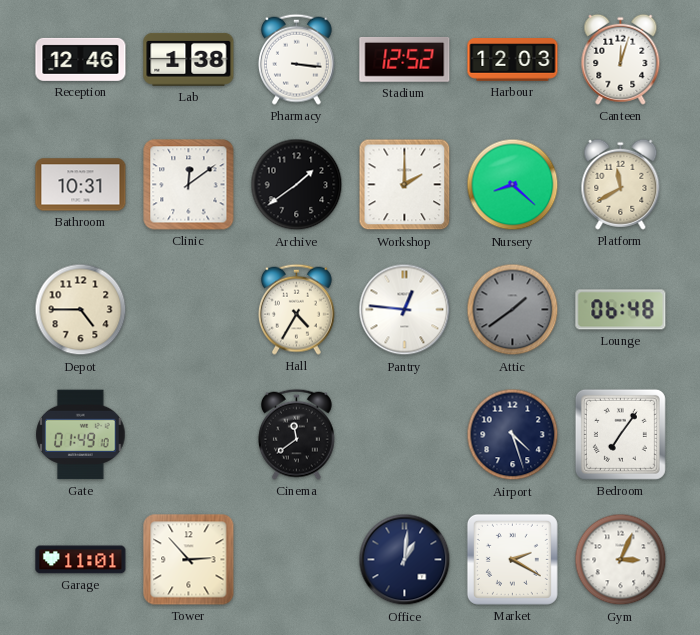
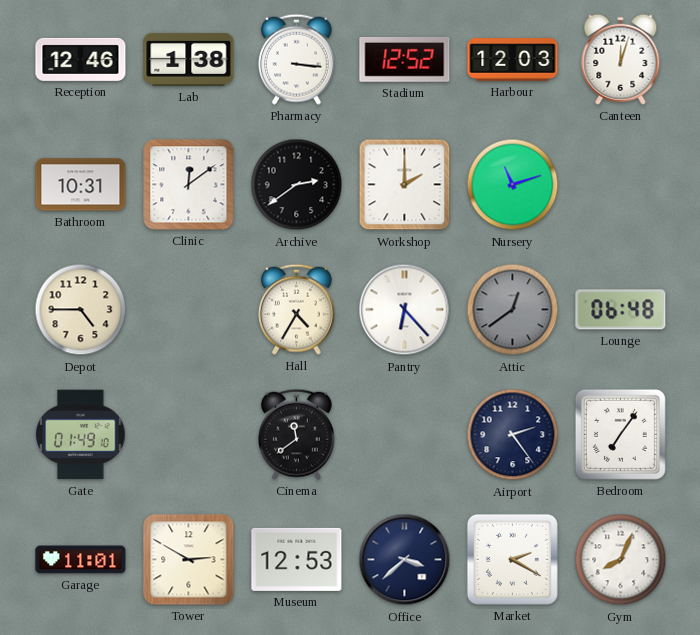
Archive: 1:39 -> 2:39 (297, 185)
Nursery: 8:22 -> 11:12 (513, 185)
Platform: 11:40 -> none (621, 184)
Pantry: 12:46 -> 6:23 (405, 310)
Attic: 1:39 -> 12:39 (513, 310)
Airport: 4:27 -> 2:24 (513, 435)
Tower: 2:53 -> 2:50 (189, 560)
Museum: none -> 12:53 (297, 559)
Office: 1:01 -> 3:38 (405, 560)
Gym: 3:04 -> 8:04 (621, 560)
